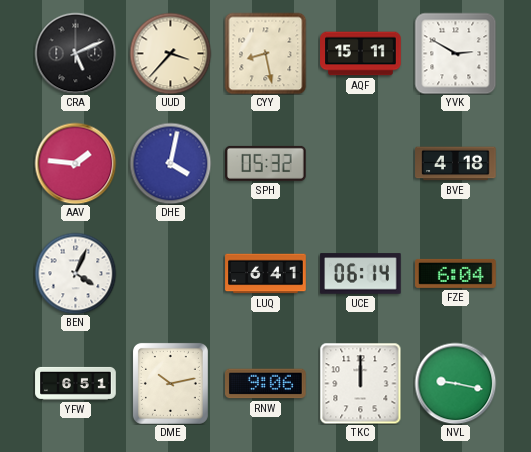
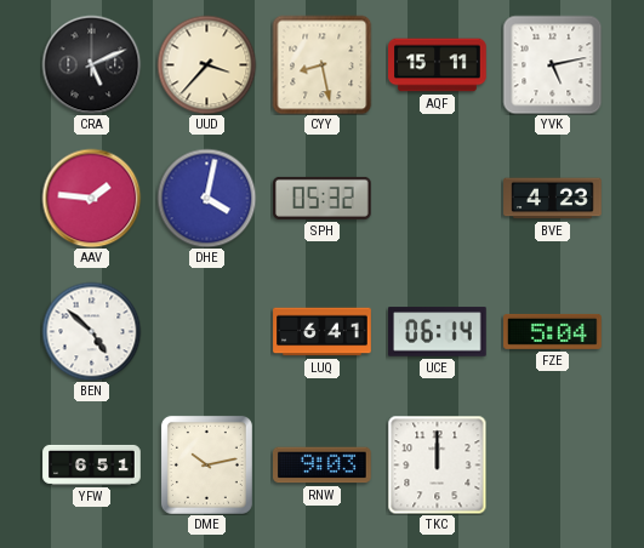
YVK: 2:50 -> 5:13 (552, 64)
BVE: 4:18 -> 4:23 (553, 199)
BEN: 4:04 -> 4:52 (91, 331)
FZE: 6:04 -> 5:04 (553, 331)
RNW: 9:06 -> 9:03 (323, 466)
NVL: 9:17 -> none (455, 383)
